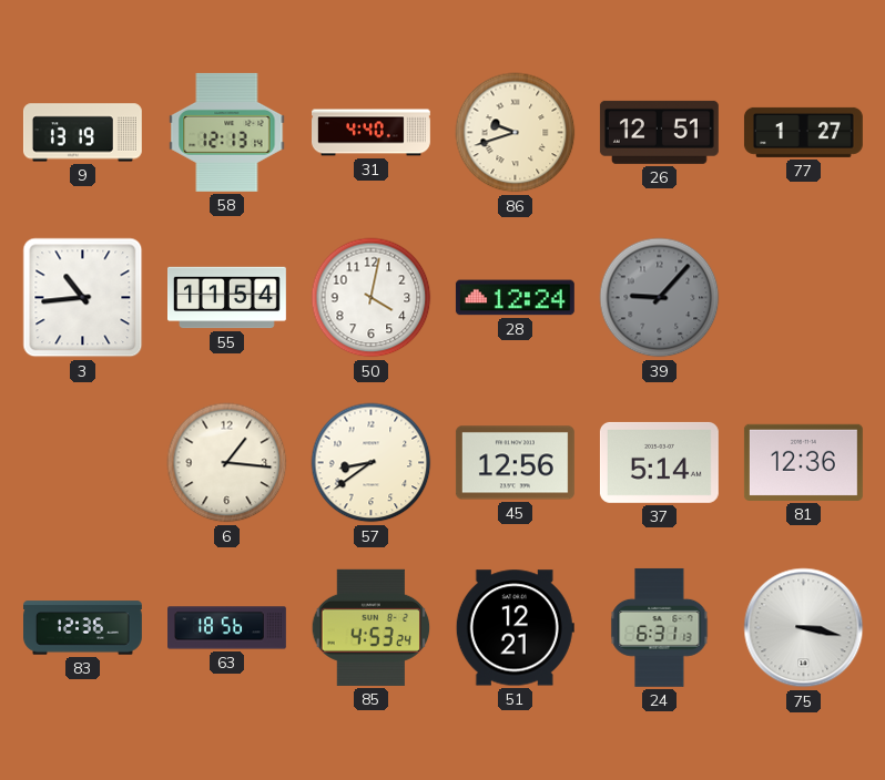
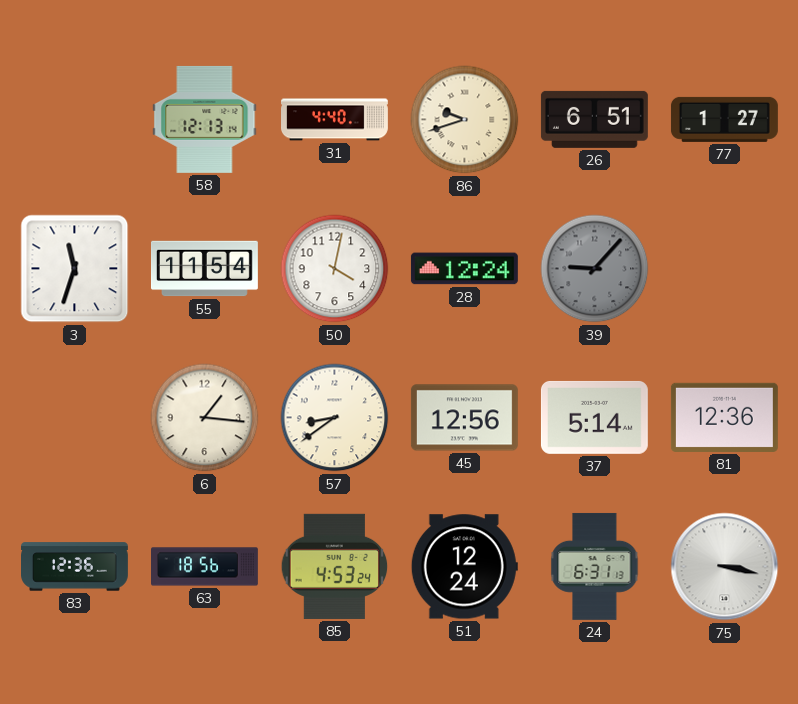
9: 13:19 -> none (82, 133)
26: 12:51 -> 6:51 (594, 119)
3: 10:44 -> 11:33 (75, 269)
51: 12:21 -> 12:24 (464, 567)
